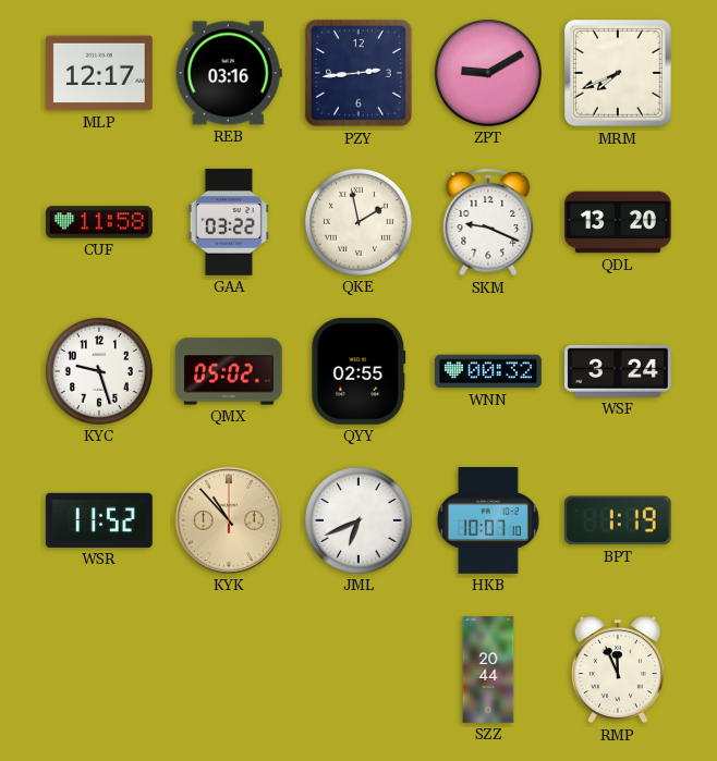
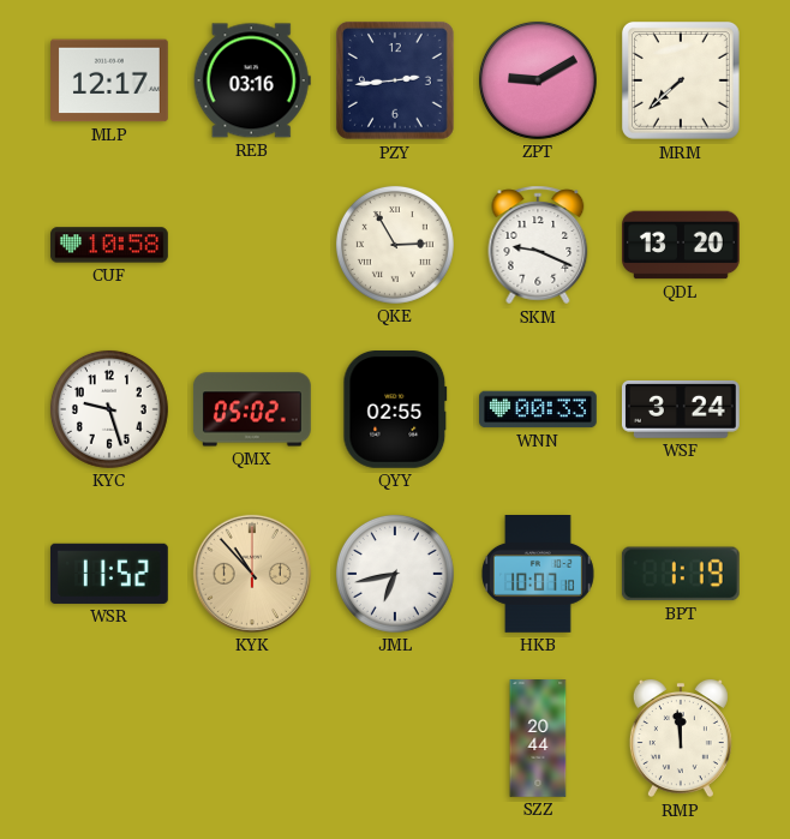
MRM: 7:41 -> 7:38 (681, 80)
CUF: 11:58 -> 10:58 (110, 245)
GAA: 03:22 -> none (229, 222)
QKE: 1:58 -> 2:55 (395, 245)
WNN: 00:32 -> 00:33 (539, 409)
JML: 6:41 -> 6:43 (395, 574)
RMP: 11:56 -> 11:59 (681, 738)
